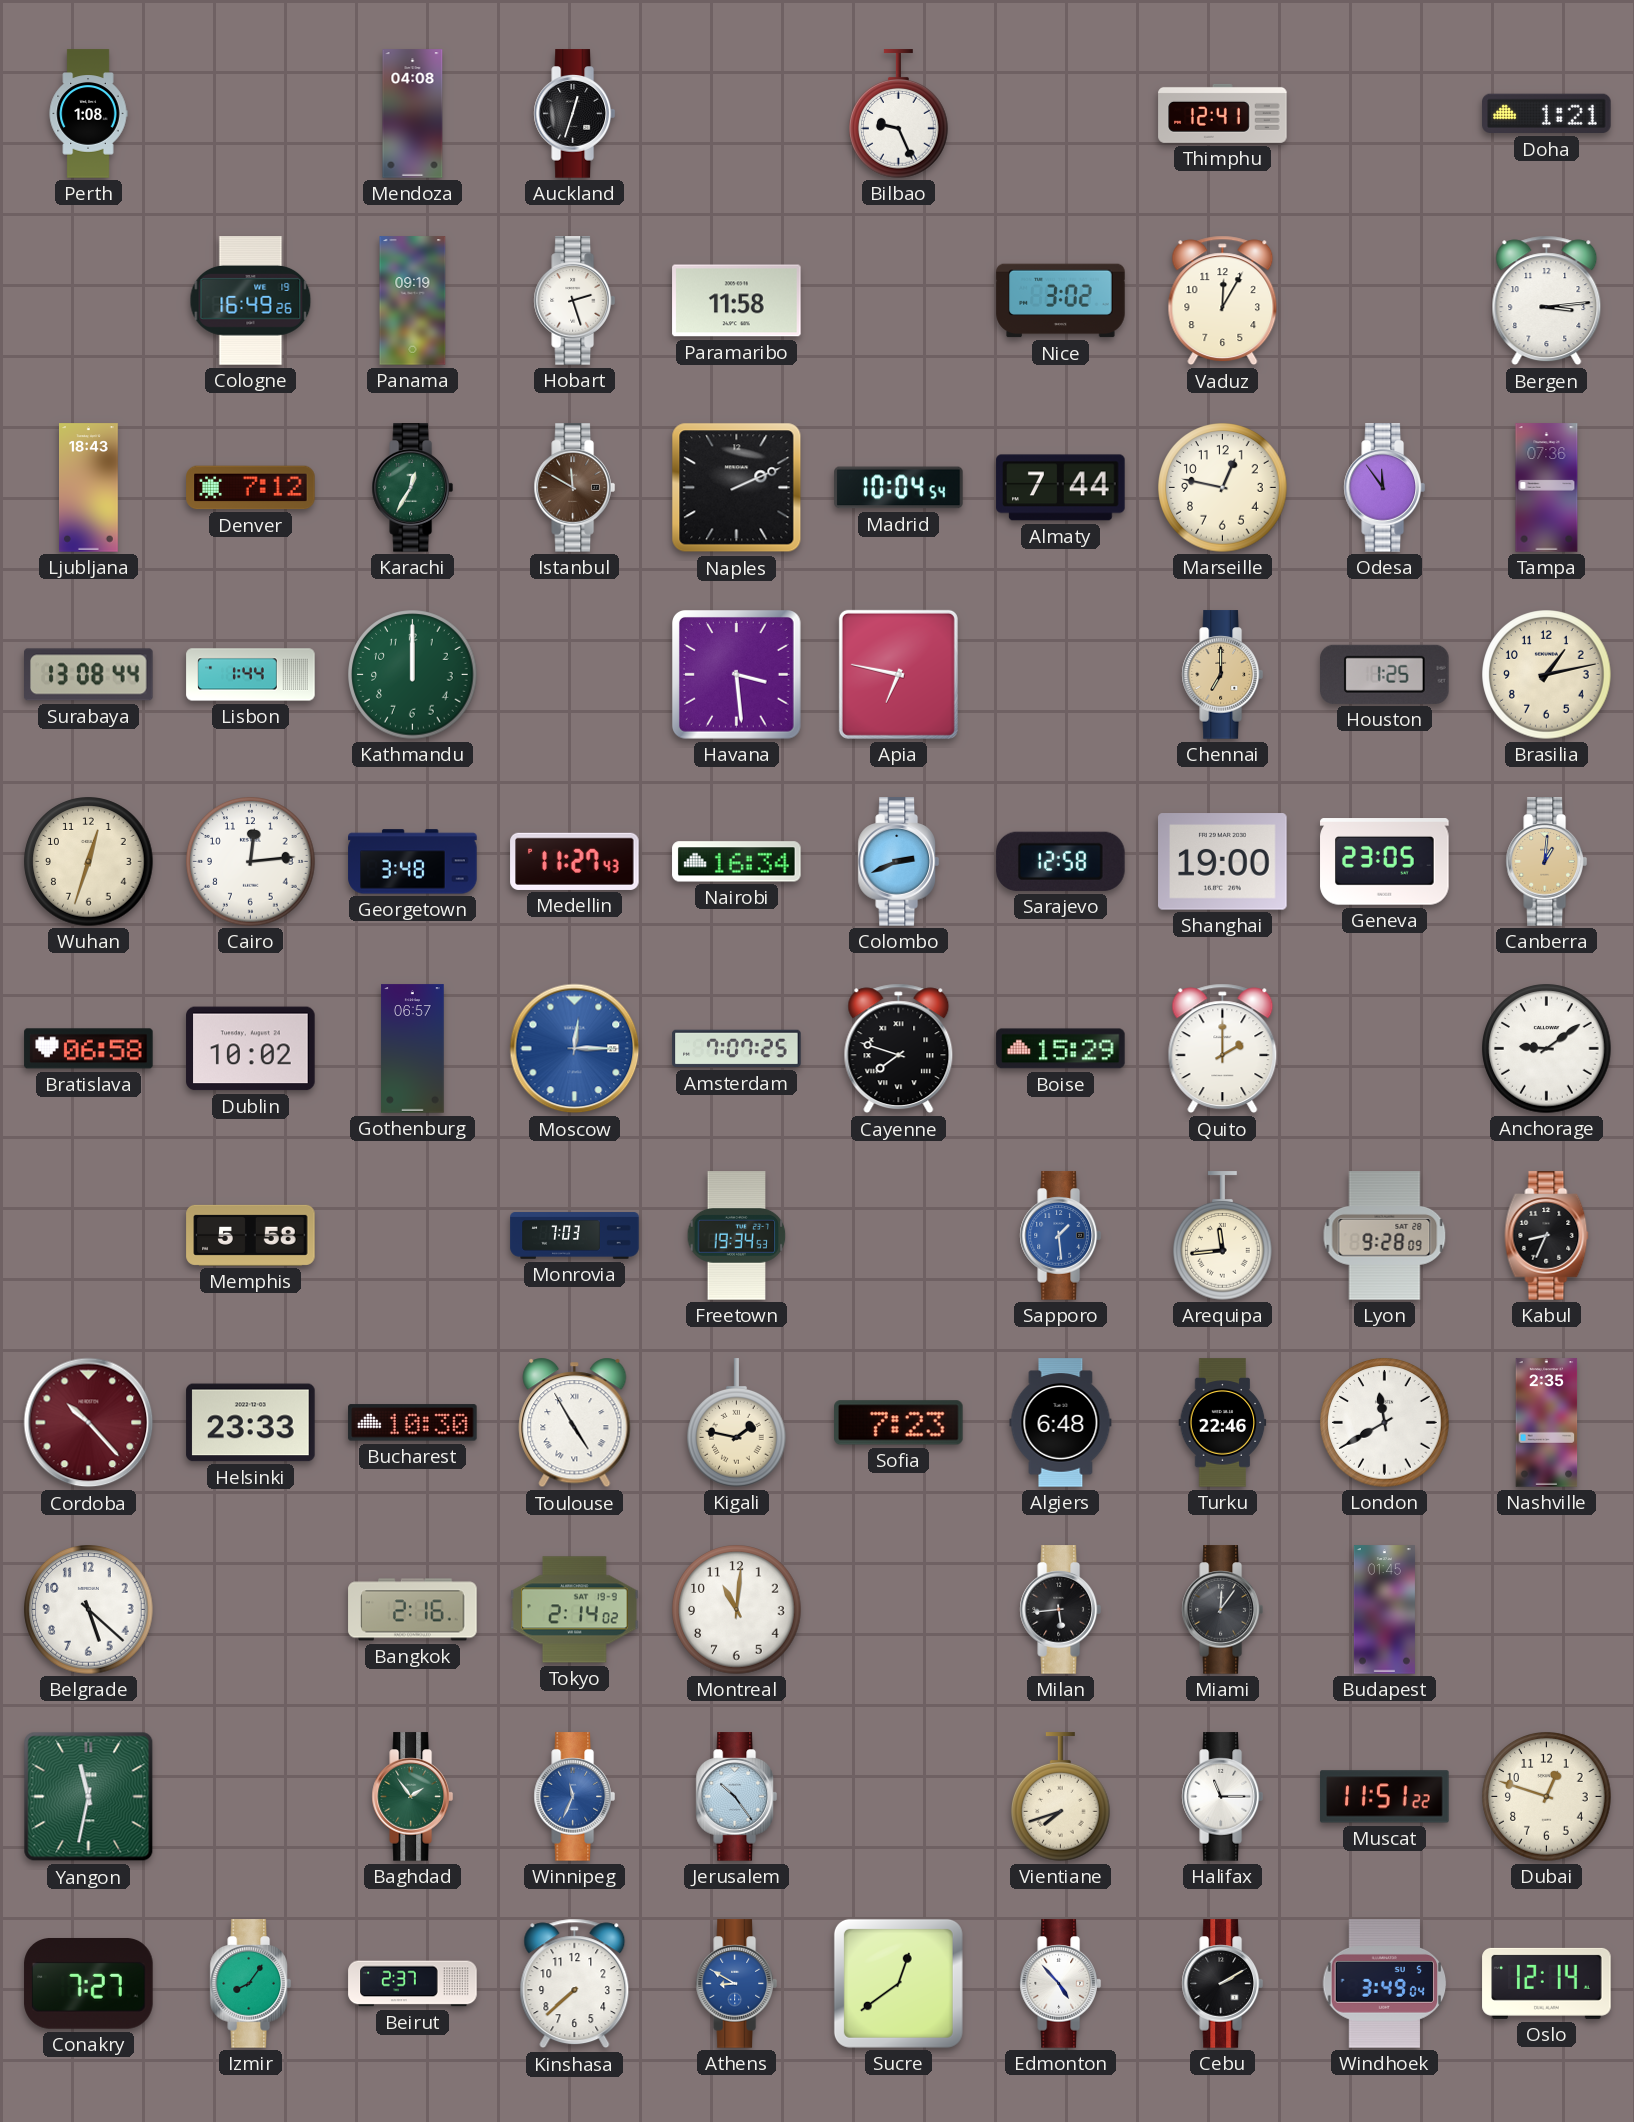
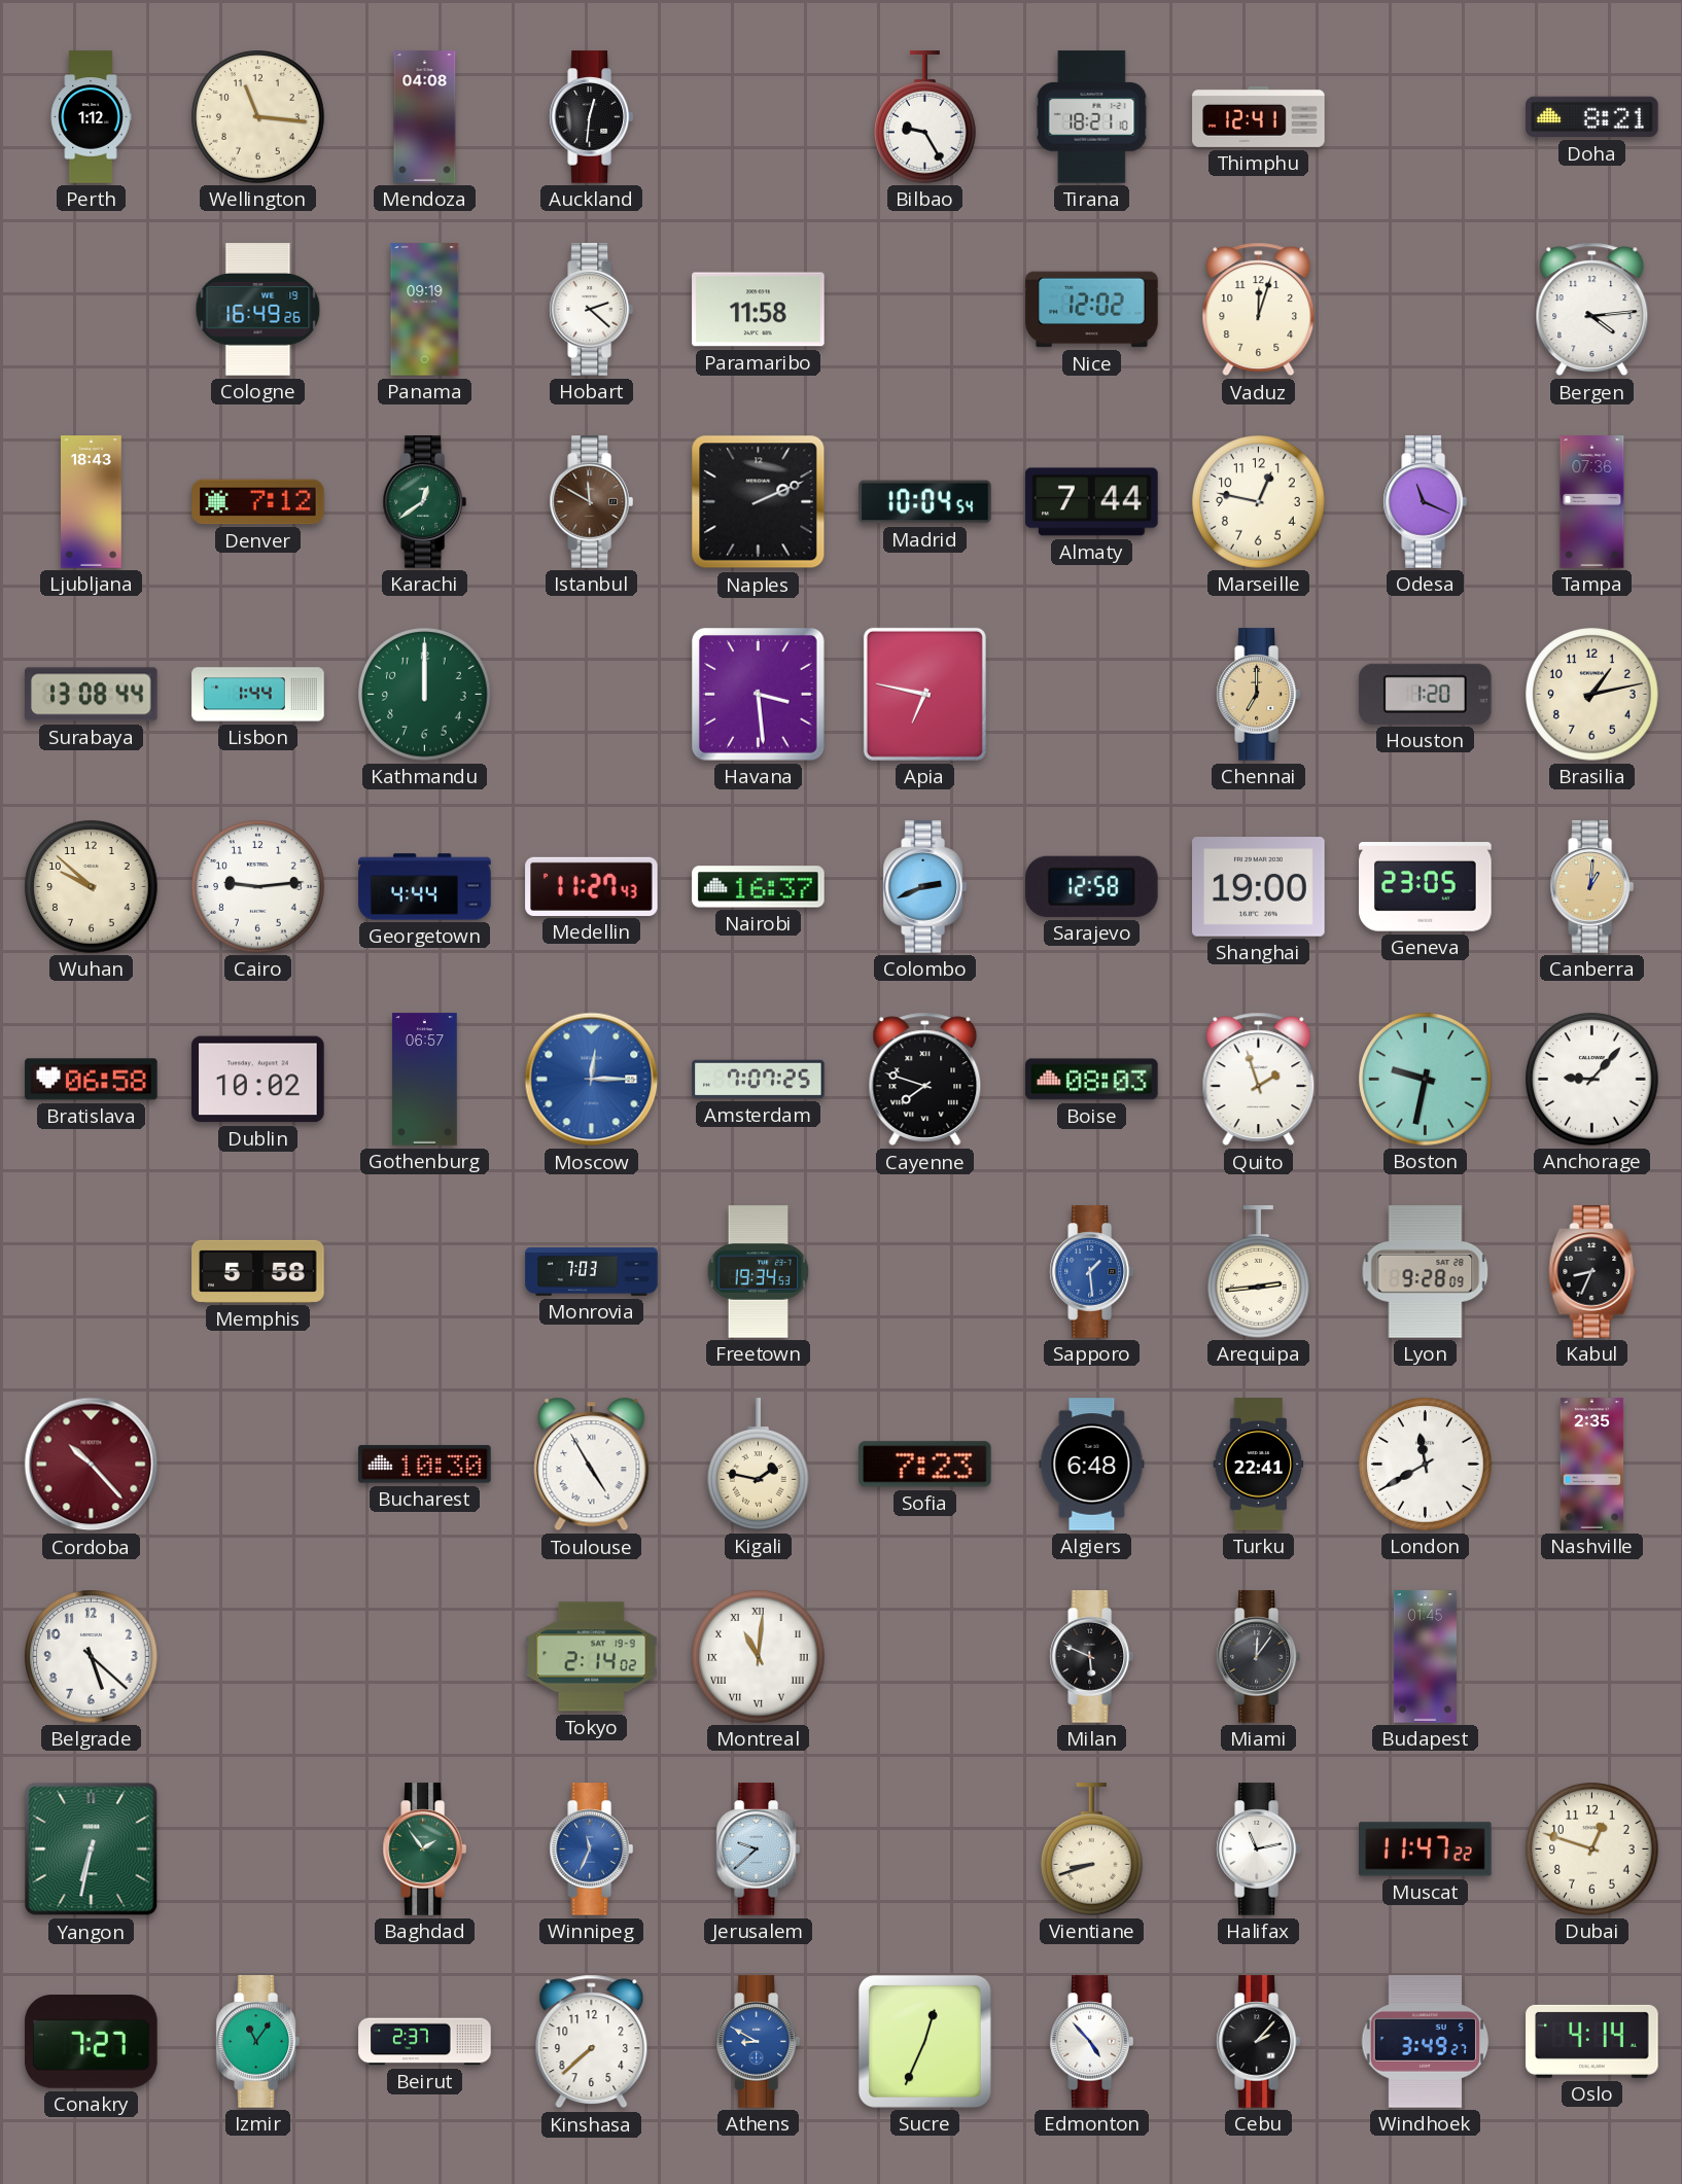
Perth: 1:08 -> 1:12 (91, 117)
Wellington: none -> 11:16 (258, 117)
Auckland: 12:33 -> 12:31 (591, 117)
Bilbao: 9:26 -> 9:25 (925, 117)
Tirana: none -> 18:21 (1092, 117)
Doha: 1:21 -> 8:21 (1592, 117)
Hobart: 2:27 -> 2:22 (591, 310)
Nice: 3:02 -> 12:02 (1092, 310)
Vaduz: 12:05 -> 12:03 (1259, 310)
Bergen: 3:14 -> 4:14 (1592, 310)
Karachi: 12:35 -> 12:39 (424, 502)
Odesa: 11:54 -> 11:19 (1425, 502)
Houston: 1:25 -> 1:20 (1426, 694)
Wuhan: 12:33 -> 9:52 (92, 887)
Cairo: 12:14 -> 9:14 (258, 887)
Georgetown: 3:48 -> 4:44 (425, 887)
Nairobi: 16:34 -> 16:37 (759, 887)
Boise: 15:29 -> 08:03 (1092, 1080)
Quito: 2:00 -> 1:57 (1259, 1080)
Boston: none -> 9:32 (1426, 1080)
Anchorage: 9:09 -> 9:07 (1592, 1080)
Arequipa: 11:44 -> 2:44 (1259, 1272)
Helsinki: 23:33 -> none (251, 1423)
Turku: 22:46 -> 22:41 (1259, 1465)
Bangkok: 2:16 -> none (413, 1610)
Montreal numerals: Arabic -> Roman (759, 1657)
Milan: 5:44 -> 5:49 (1091, 1657)
Yangon: 11:32 -> 6:32 (92, 1850)
Jerusalem: 10:24 -> 9:38 (758, 1850)
Vientiane: 7:42 -> 8:42 (1092, 1850)
Halifax: 11:15 -> 11:13 (1258, 1850)
Muscat: 11:51 -> 11:47 (1426, 1850)
Izmir: 8:06 -> 11:06 (257, 2042)
Sucre: 12:39 -> 12:34 (924, 2041)
Cebu: 2:10 -> 2:07 (1258, 2042)
Windhoek: 3:49:04 -> 3:49:27 (1426, 2042)
Oslo: 12:14 -> 4:14 (1592, 2041)
